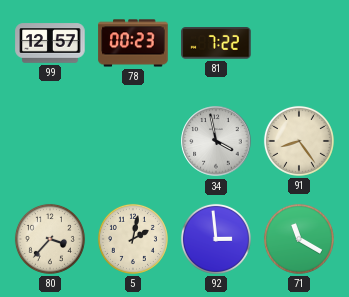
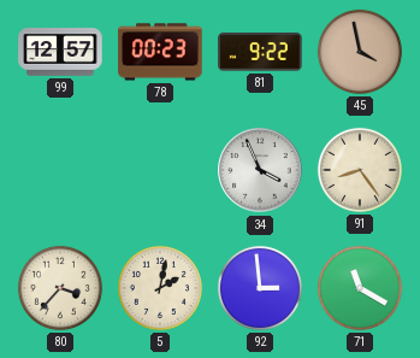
81: 7:22 -> 9:22 (260, 52)
45: none -> 3:58 (360, 52)
34: 3:58 -> 3:56 (260, 170)
